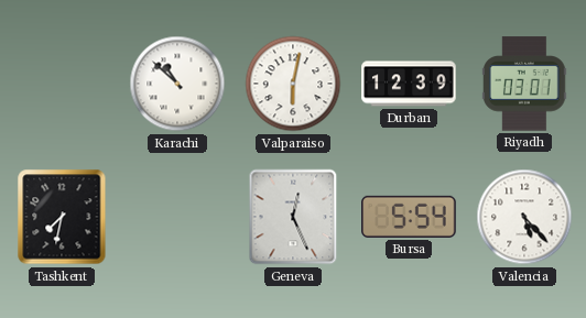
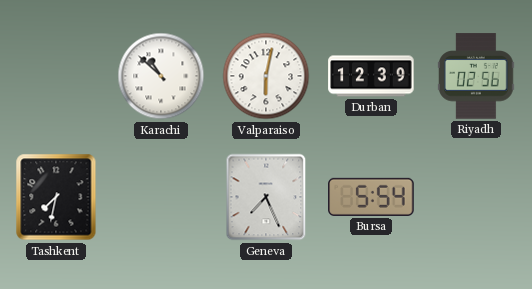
Riyadh: 03:01 -> 02:56 (476, 76)
Geneva: 12:26 -> 7:26 (266, 197)
Valencia: 5:23 -> none (524, 217)
